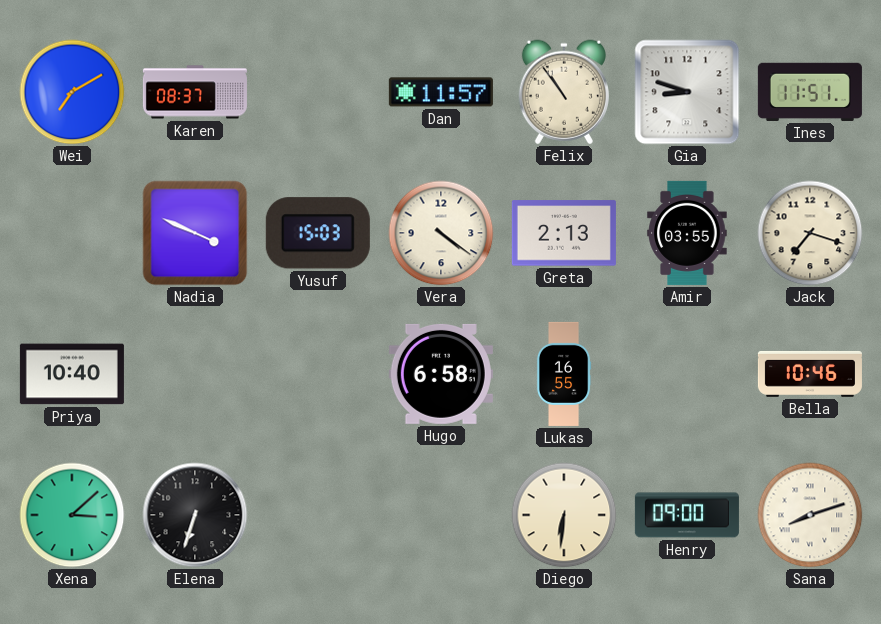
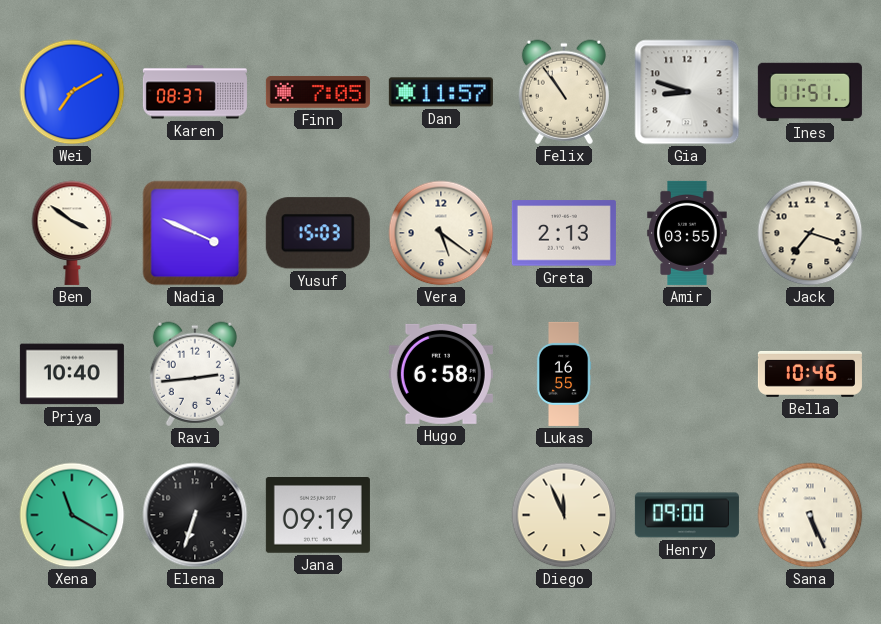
Finn: none -> 7:05 (318, 92)
Ben: none -> 3:51 (72, 233)
Vera: 4:21 -> 5:21 (441, 233)
Ravi: none -> 2:44 (195, 374)
Xena: 3:08 -> 11:20 (72, 515)
Jana: none -> 09:19 (318, 516)
Diego: 6:31 -> 11:56 (564, 515)
Sana: 8:12 -> 5:26 (810, 515)
